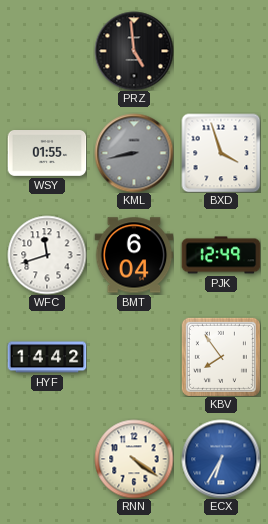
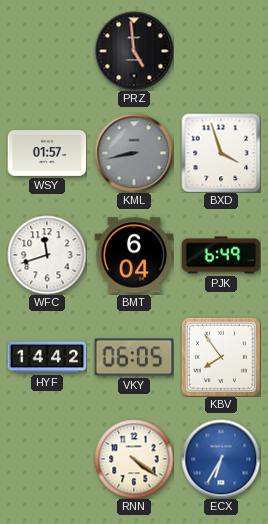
WSY: 01:55 -> 01:57 (47, 154)
PJK: 12:49 -> 6:49 (221, 255)
VKY: none -> 06:05 (134, 357)
